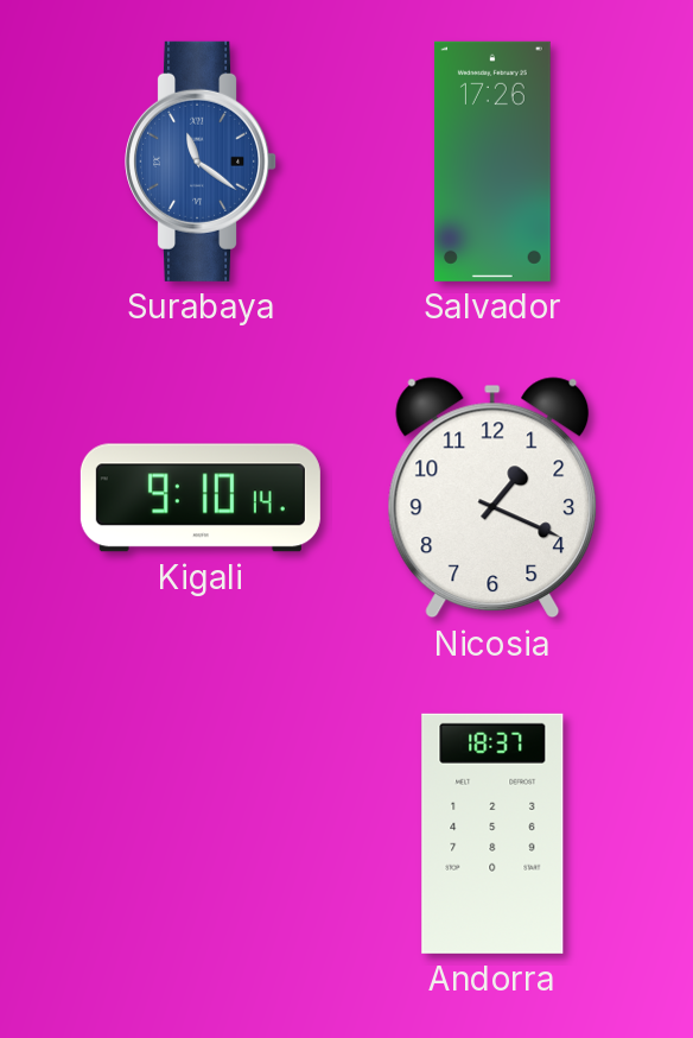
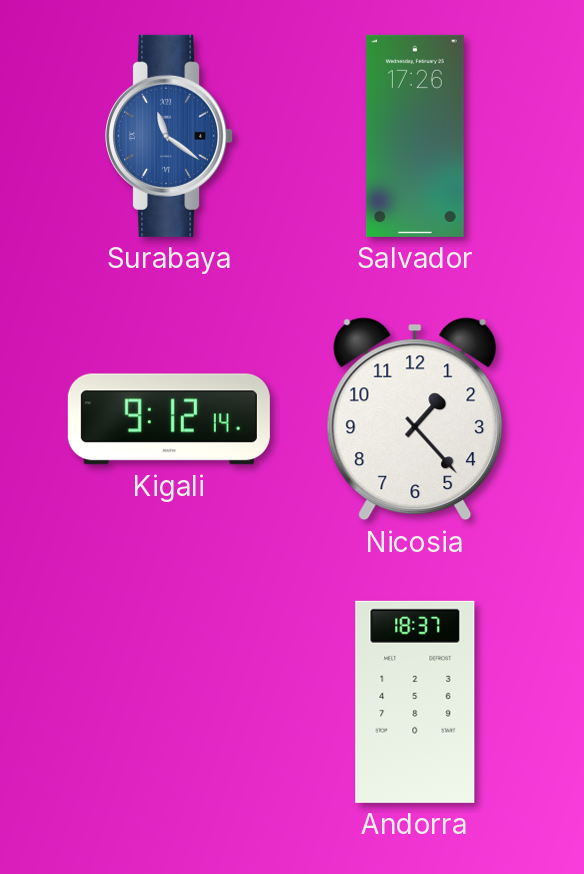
Kigali: 9:10 -> 9:12 (169, 419)
Nicosia: 1:19 -> 1:23 (415, 419)
